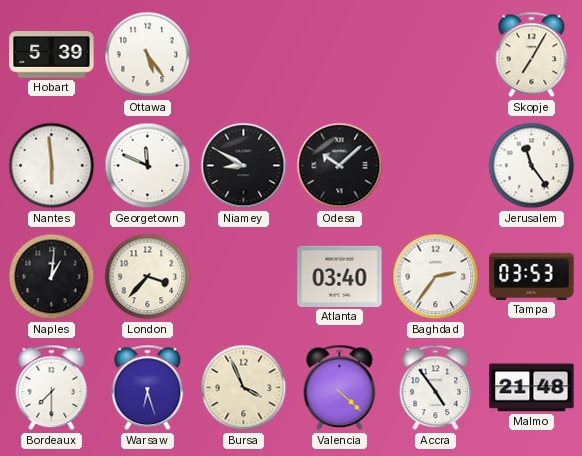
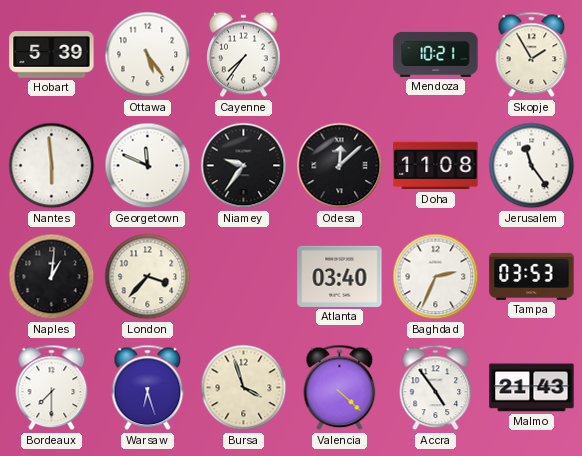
Cayenne: none -> 7:36 (244, 55)
Mendoza: none -> 10:21 (436, 54)
Skopje: 7:05 -> 1:55 (532, 55)
Niamey: 8:50 -> 9:36 (244, 166)
Odesa: 10:08 -> 12:08 (340, 166)
Doha: none -> 11:08 (436, 166)
Baghdad: 2:36 -> 2:34 (436, 277)
Bursa: 3:56 -> 3:57 (244, 388)
Malmo: 21:48 -> 21:43 (532, 388)
